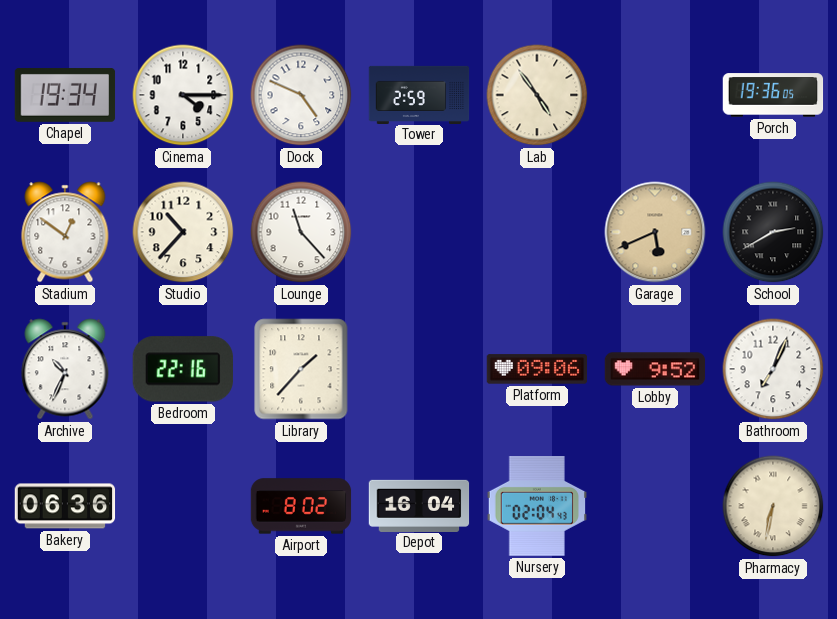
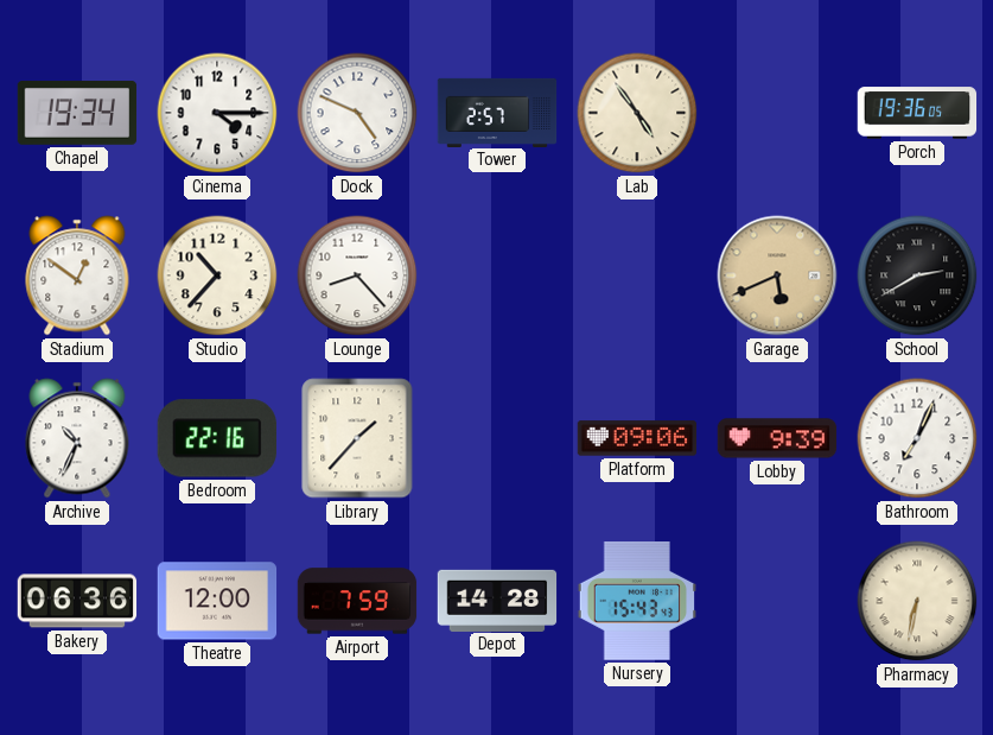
Tower: 2:59 -> 2:57 (497, 112)
Lounge: 11:23 -> 8:23 (357, 275)
Lobby: 9:52 -> 9:39 (777, 438)
Theatre: none -> 12:00 (217, 601)
Airport: 8:02 -> 7:59 (357, 601)
Depot: 16:04 -> 14:28 (497, 600)
Nursery: 02:04 -> 15:43 (637, 602)
